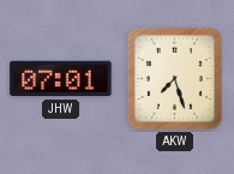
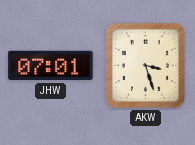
AKW: 7:27 -> 3:27 (145, 65)
